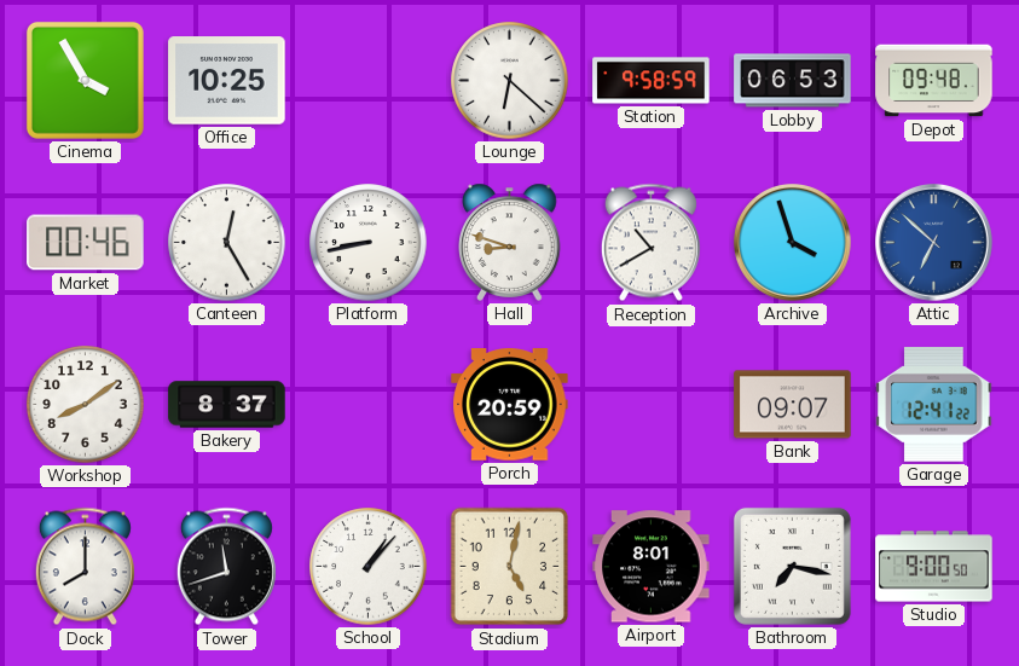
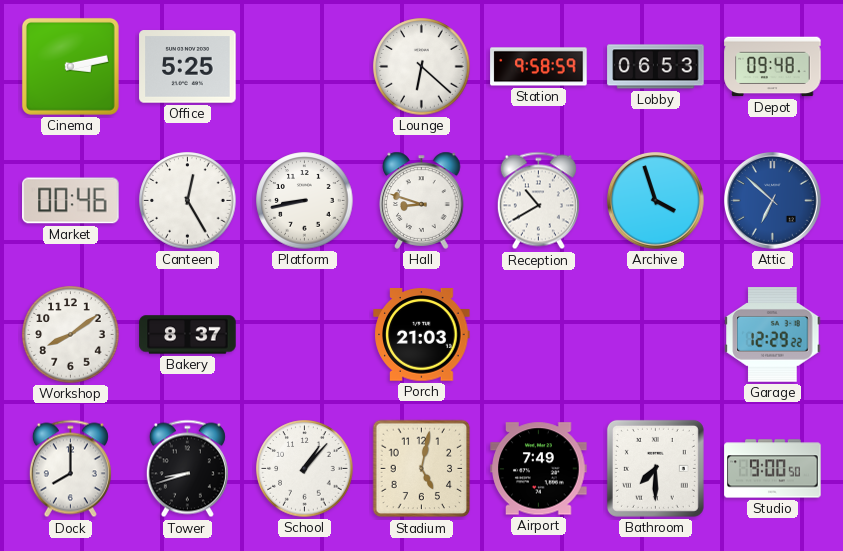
Cinema: 3:55 -> 3:13 (70, 66)
Office: 10:25 -> 5:25 (188, 67)
Porch: 20:59 -> 21:03 (422, 335)
Bank: 09:07 -> none (793, 405)
Garage: 12:41 -> 12:29 (773, 335)
Tower: 11:42 -> 8:42 (187, 469)
Airport: 8:01 -> 7:49 (539, 469)
Bathroom: 7:17 -> 7:30 (655, 468)
